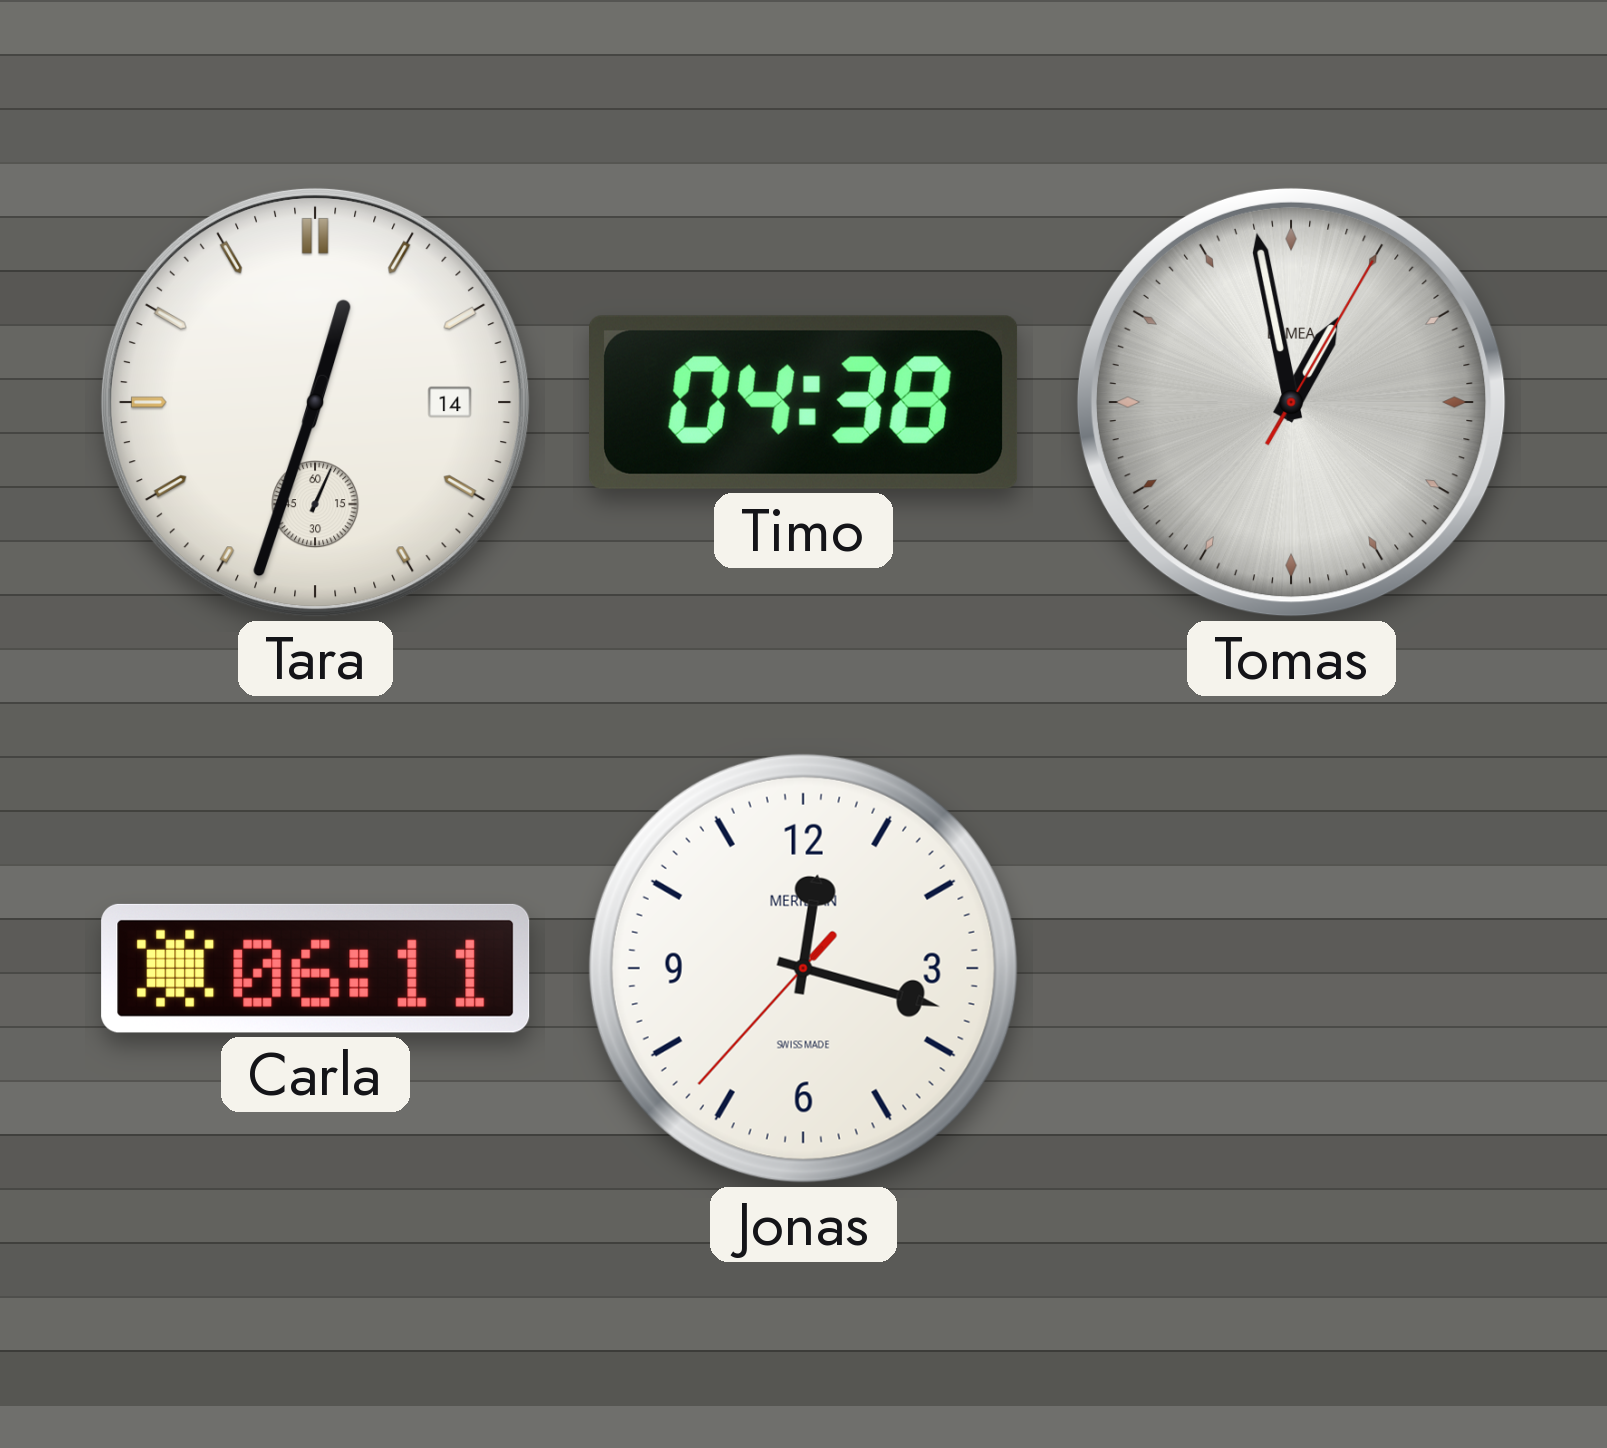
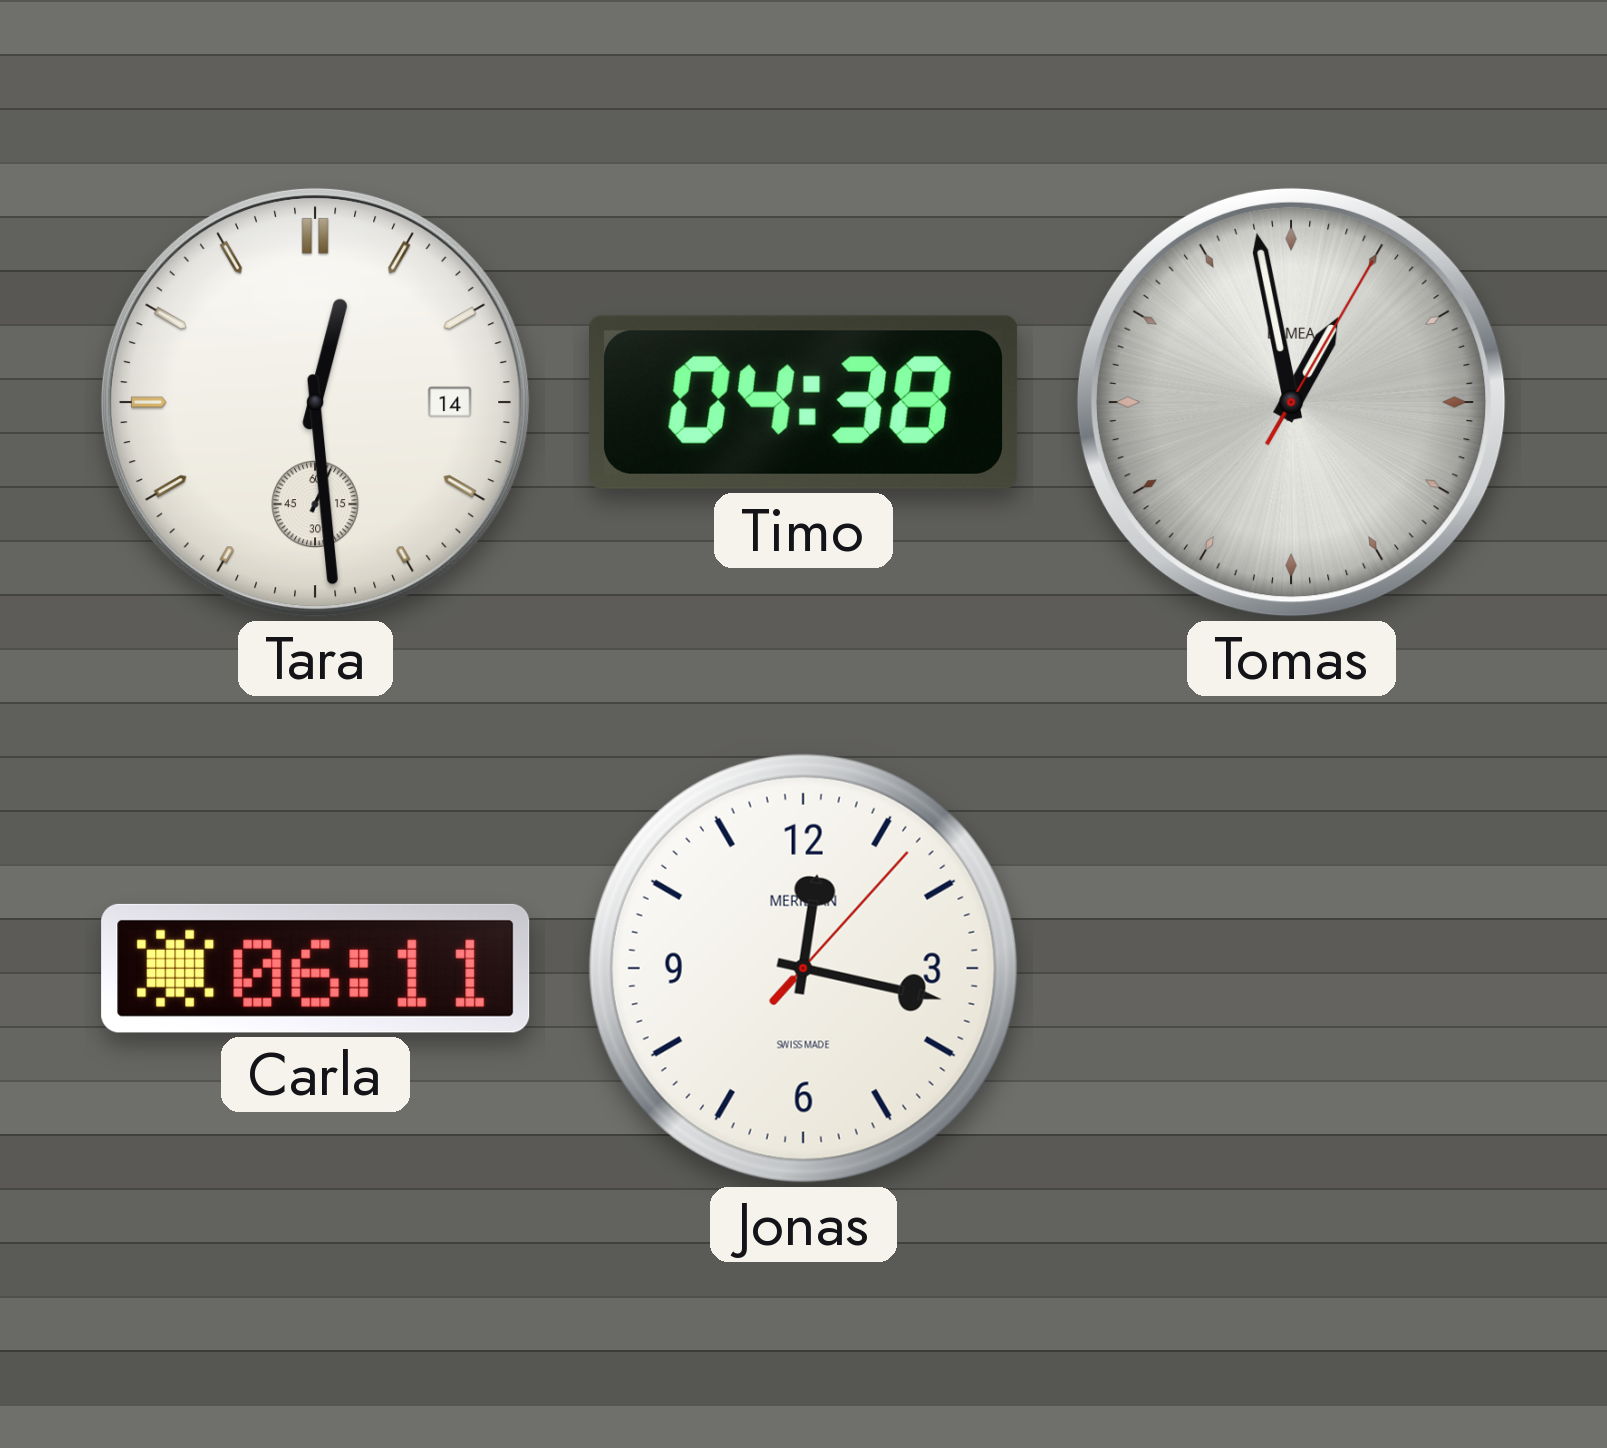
Tara: 12:33 -> 12:29 (315, 402)
Jonas: 12:17:37 -> 12:17:07 (803, 968)
